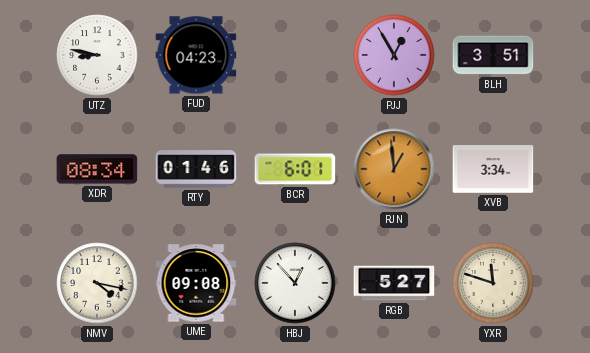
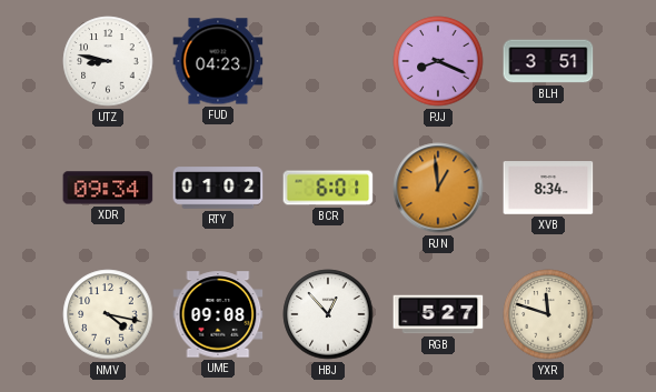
PJJ: 12:55 -> 8:19 (438, 61)
XDR: 08:34 -> 09:34 (108, 188)
RTY: 01:46 -> 01:02 (218, 188)
XVB: 3:34 -> 8:34 (548, 188)
